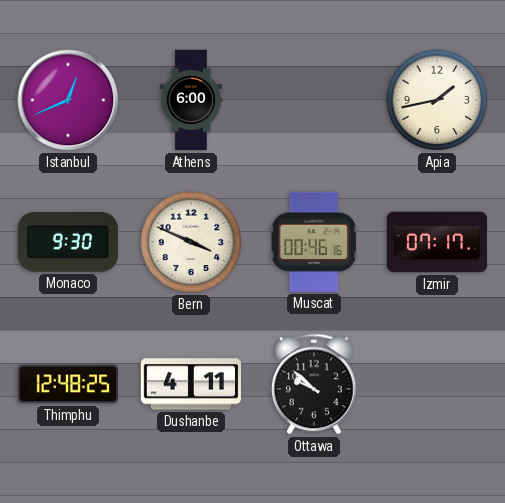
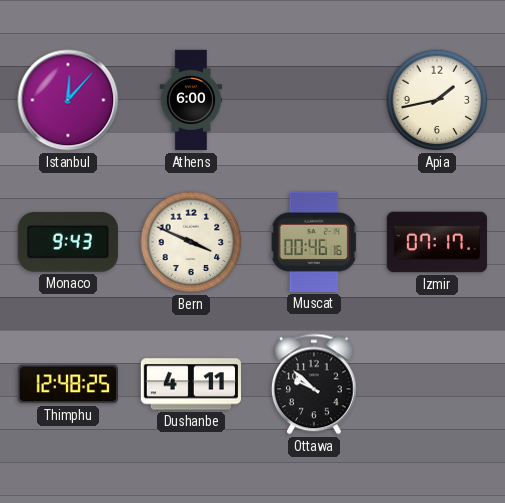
Istanbul: 12:41 -> 12:07 (68, 100)
Monaco: 9:30 -> 9:43 (68, 242)
